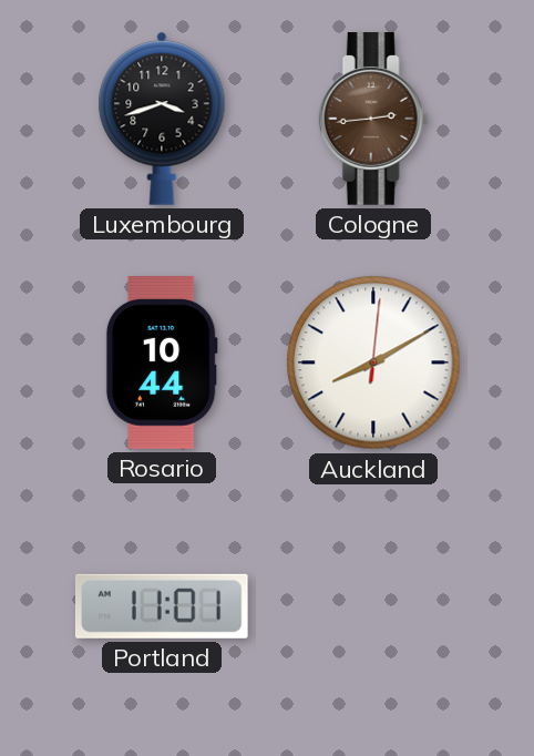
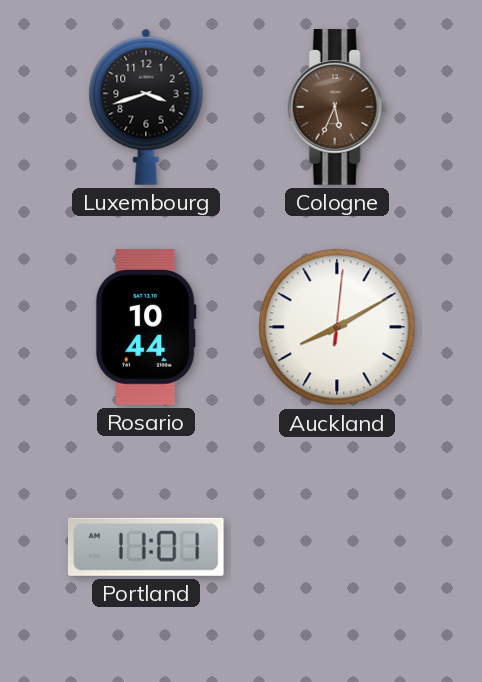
Cologne: 2:44 -> 5:34 (337, 107)
